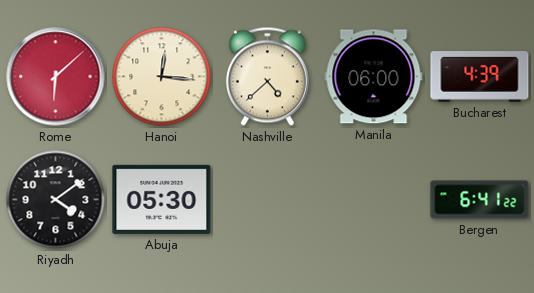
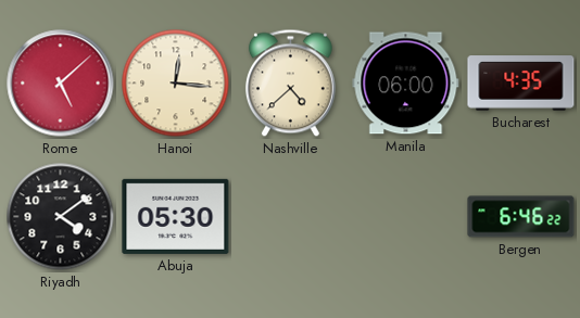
Rome: 6:08 -> 5:08 (61, 84)
Bucharest: 4:39 -> 4:35 (521, 84)
Bergen: 6:41 -> 6:46 (521, 217)
